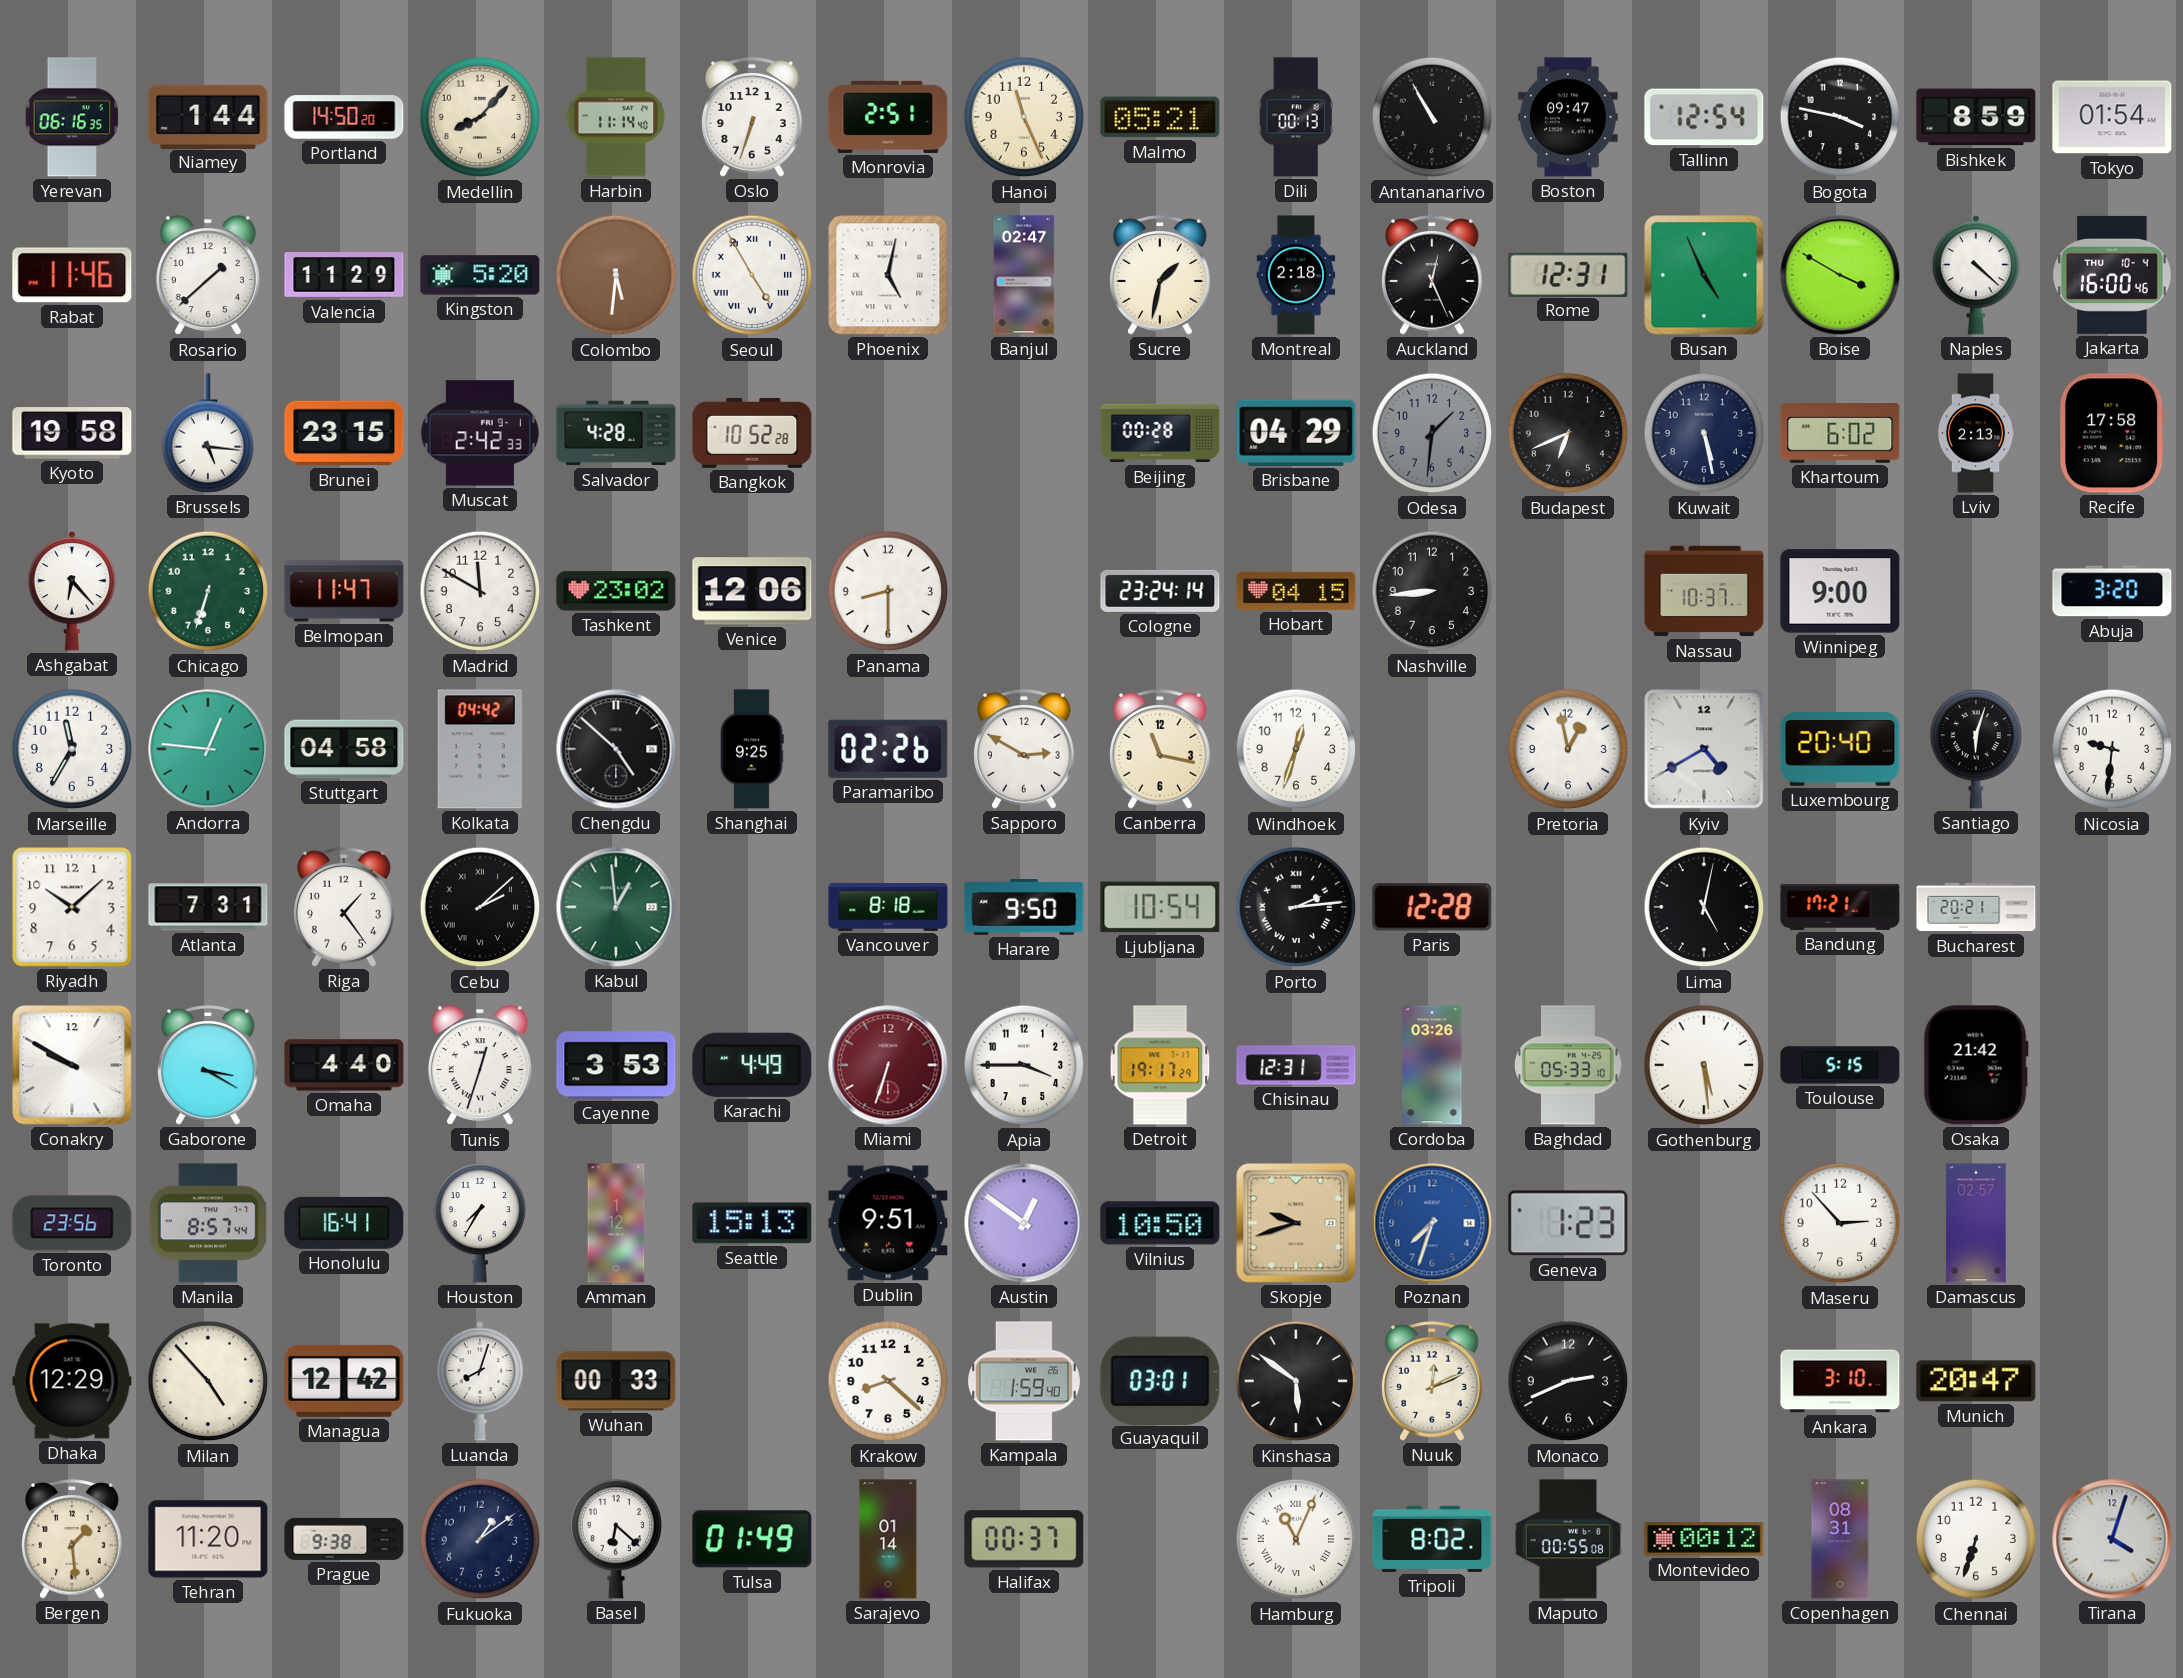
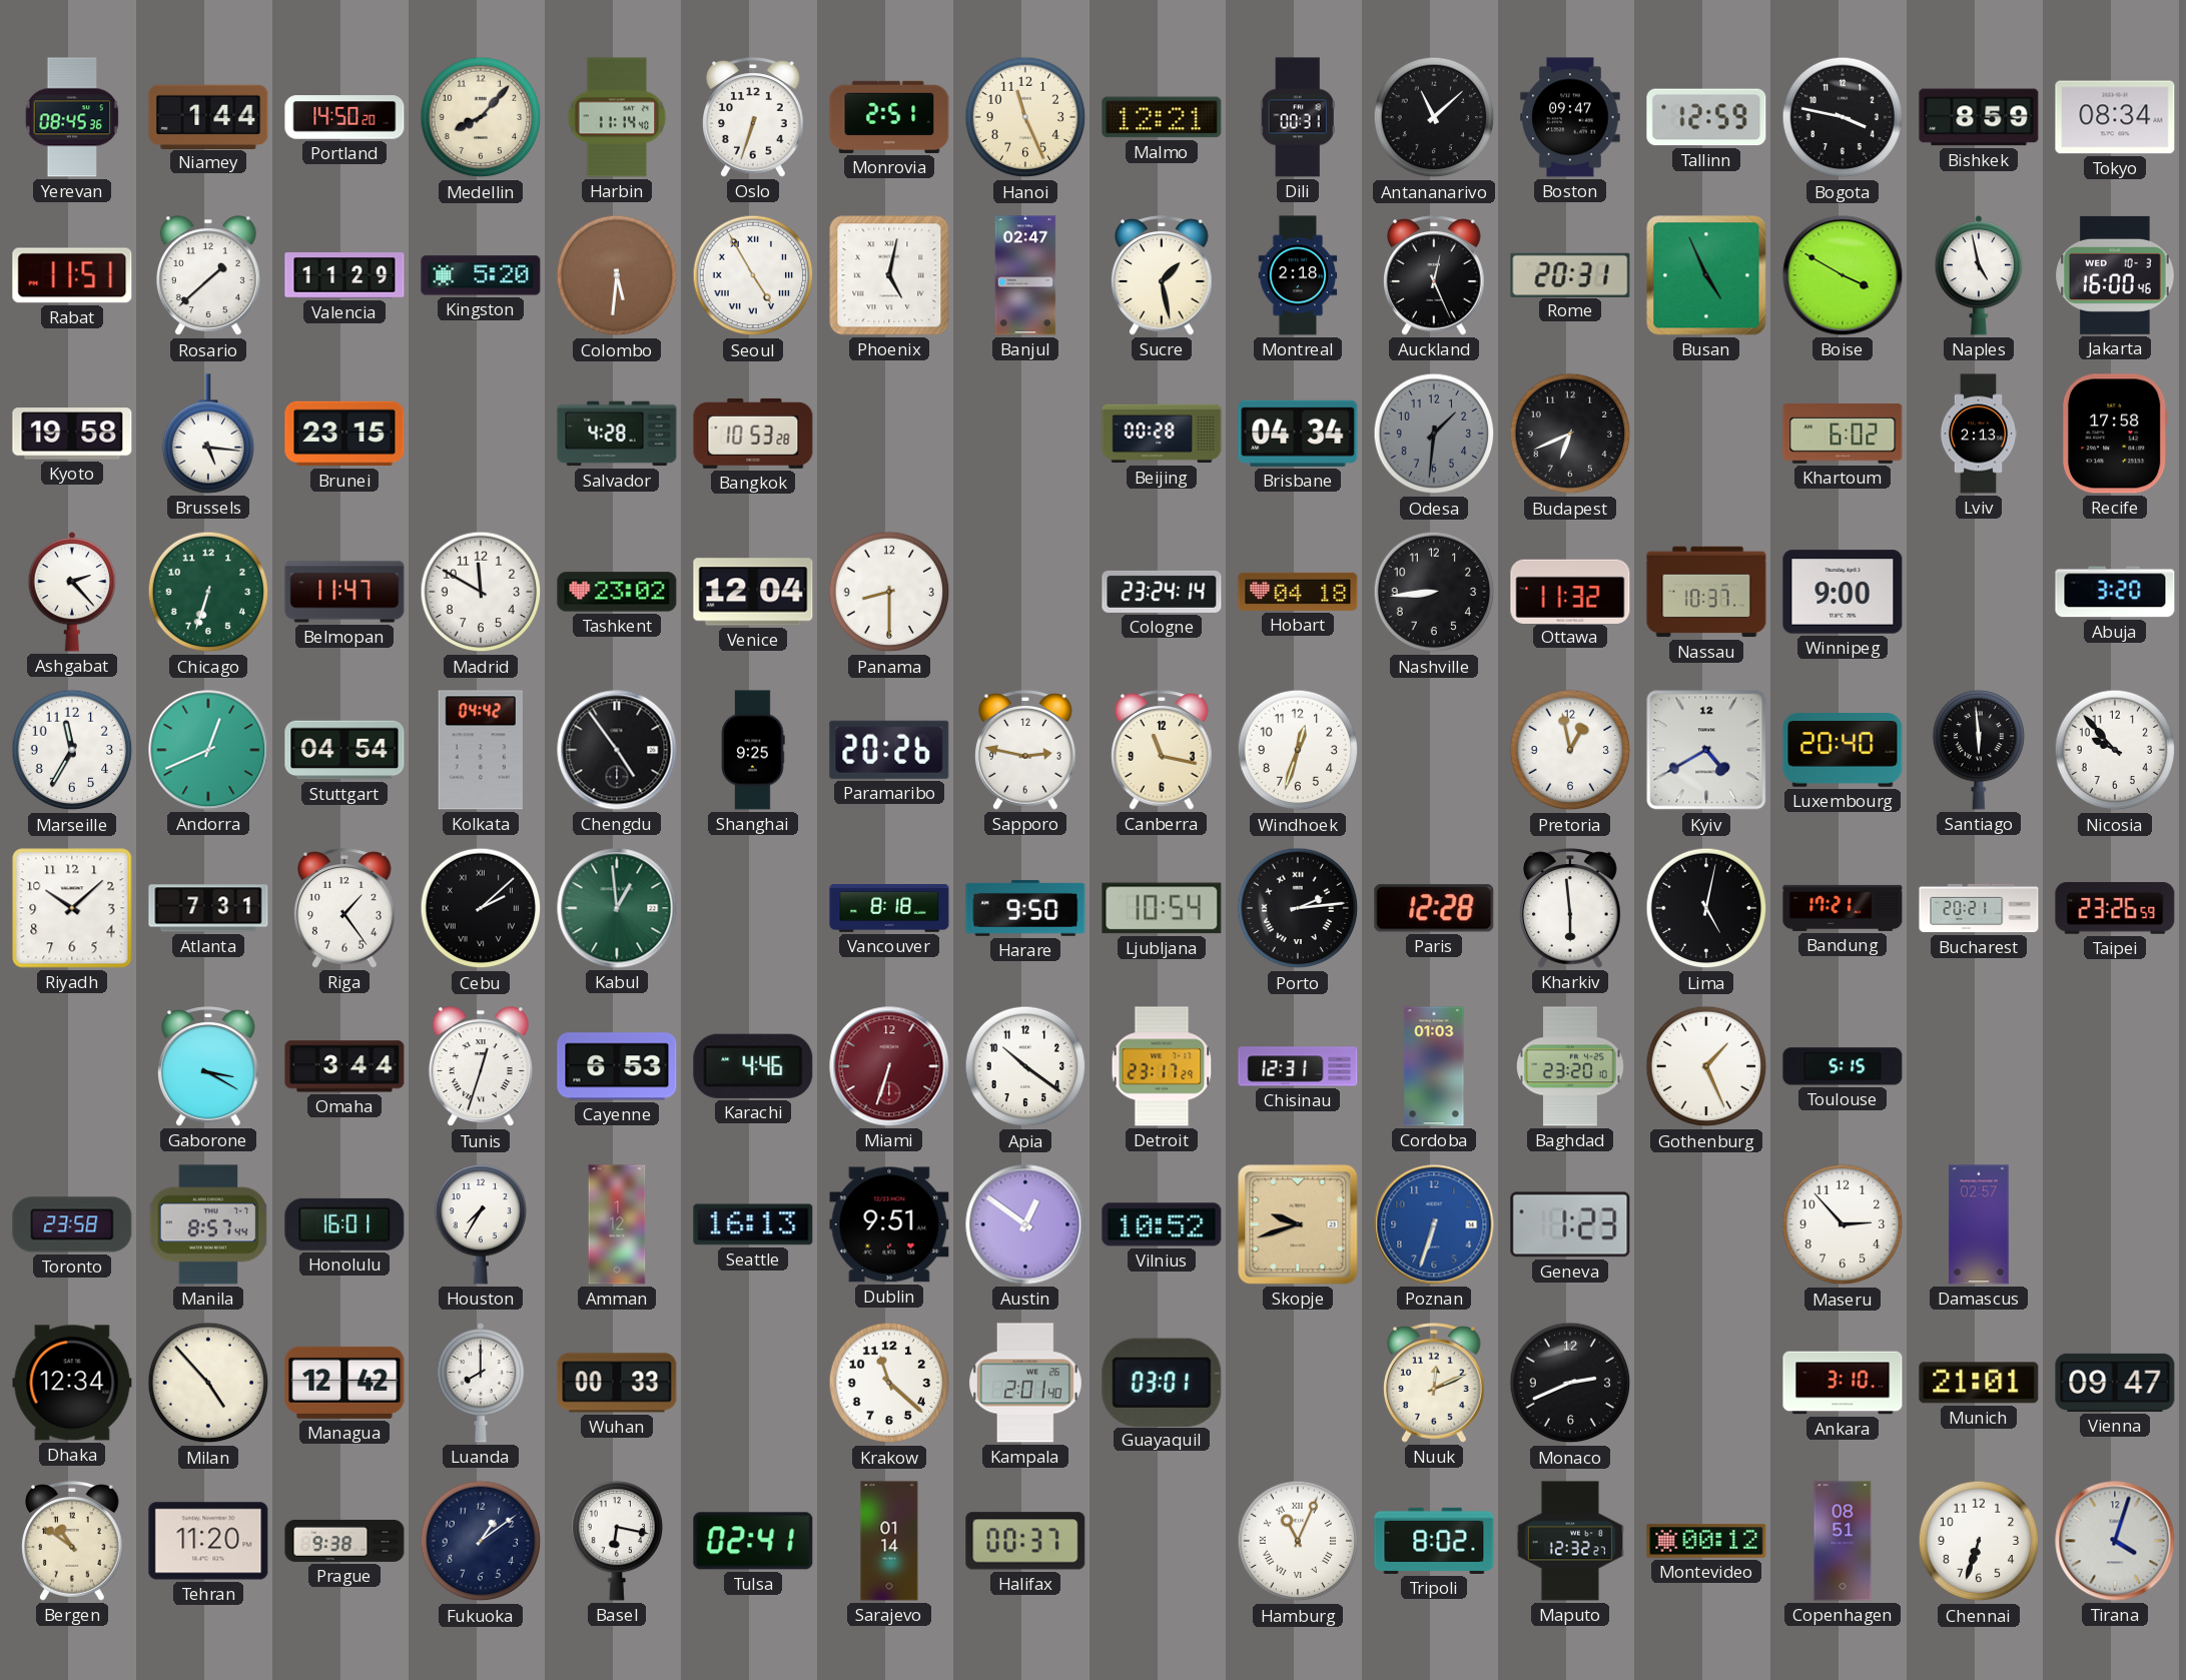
Yerevan: 06:16 -> 08:45 (72, 117)
Malmo: 05:21 -> 12:21 (1162, 117)
Dili: 00:13 -> 00:31 (1298, 117)
Antananarivo: 10:55 -> 11:08 (1434, 117)
Tallinn: 12:54 -> 12:59 (1706, 117)
Tokyo: 01:54 -> 08:34 (2115, 117)
Rabat: 11:46 -> 11:51 (72, 275)
Sucre: 1:32 -> 1:28 (1163, 275)
Rome: 12:31 -> 20:31 (1570, 274)
Naples: 4:22 -> 4:58 (1979, 276)
Jakarta date: THU 10-4 -> WED 10-3 (2115, 275)
Muscat: 2:42 -> none (480, 433)
Bangkok: 10:52 -> 10:53 (753, 434)
Brisbane: 04:29 -> 04:34 (1298, 434)
Kuwait: 5:28 -> none (1704, 433)
Ashgabat: 6:23 -> 2:23 (72, 593)
Venice: 12:06 -> 12:04 (753, 592)
Hobart: 04:15 -> 04:18 (1298, 592)
Ottawa: none -> 11:32 (1570, 591)
Andorra: 12:46 -> 12:41 (208, 750)
Stuttgart: 04:58 -> 04:54 (344, 750)
Chengdu: 4:52 -> 4:54 (617, 750)
Paramaribo: 02:26 -> 20:26 (889, 750)
Sapporo: 2:50 -> 2:47 (1026, 750)
Santiago: 6:03 -> 5:59 (1979, 751)
Nicosia: 9:31 -> 9:53 (2115, 750)
Kharkiv: none -> 5:59 (1571, 908)
Taipei: none -> 23:26 (2115, 908)
Conakry: 9:50 -> none (72, 1065)
Omaha: 4:40 -> 3:44 (344, 1066)
Cayenne: 3:53 -> 6:53 (617, 1066)
Karachi: 4:49 -> 4:46 (753, 1066)
Apia: 3:45 -> 10:21 (1025, 1066)
Detroit: 19:17 -> 23:17 (1162, 1066)
Cordoba: 03:26 -> 01:03 (1434, 1066)
Baghdad: 05:33 -> 23:20 (1571, 1066)
Gothenburg: 5:29 -> 1:26 (1706, 1066)
Osaka: 21:42 -> none (1976, 1065)
Toronto: 23:56 -> 23:58 (72, 1224)
Honolulu: 16:41 -> 16:01 (344, 1224)
Seattle: 15:13 -> 16:13 (753, 1224)
Vilnius: 10:50 -> 10:52 (1162, 1224)
Poznan: 7:33 -> 6:33 (1434, 1224)
Dhaka: 12:29 -> 12:34 (72, 1383)
Luanda: 8:03 -> 8:00 (481, 1384)
Krakow: 8:22 -> 11:22 (889, 1383)
Kampala: 1:59 -> 2:01 (1025, 1383)
Kinshasa: 5:51 -> none (1296, 1381)
Munich: 20:47 -> 21:01 (1979, 1383)
Vienna: none -> 09:47 (2115, 1383)
Bergen: 1:29 -> 10:51 (73, 1541)
Basel: 6:22 -> 6:17 (617, 1542)
Tulsa: 01:49 -> 02:41 (753, 1541)
Maputo: 00:55 -> 12:32 (1569, 1541)
Copenhagen: 08:31 -> 08:51 (1843, 1541)
